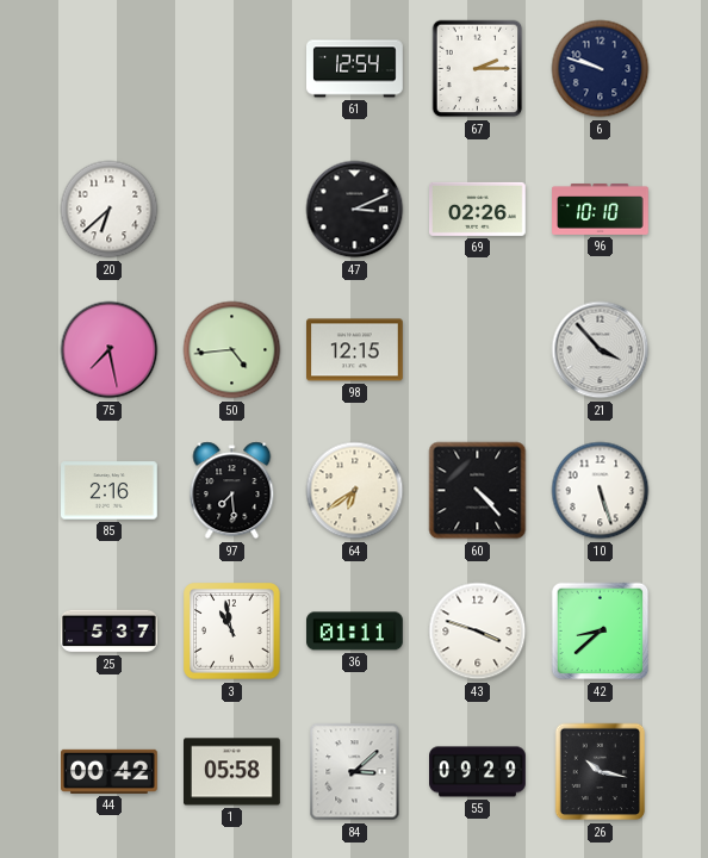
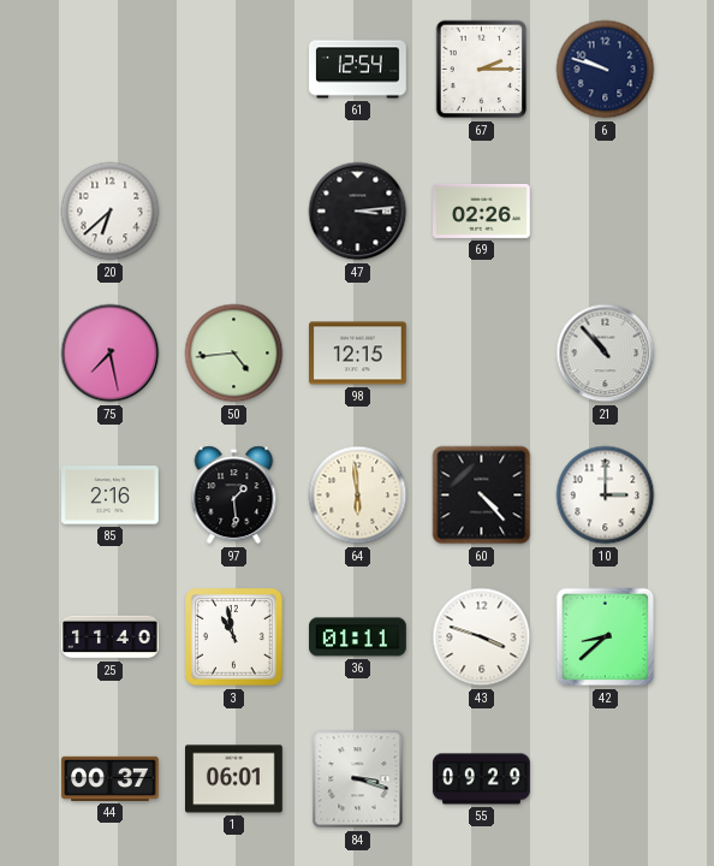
47: 3:11 -> 3:14 (358, 212)
96: 10:10 -> none (601, 210)
21: 3:53 -> 10:53 (606, 354)
97: 7:29 -> 1:29 (234, 496)
64: 6:39 -> 5:59 (358, 496)
10: 5:27 -> 3:00 (606, 496)
25: 5:37 -> 11:40 (111, 637)
44: 00:42 -> 00:37 (111, 778)
1: 05:58 -> 06:01 (234, 779)
84: 3:08 -> 3:18 (358, 779)
26: 10:17 -> none (601, 772)
